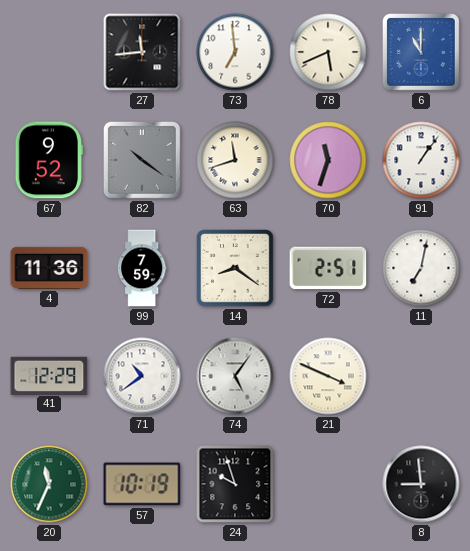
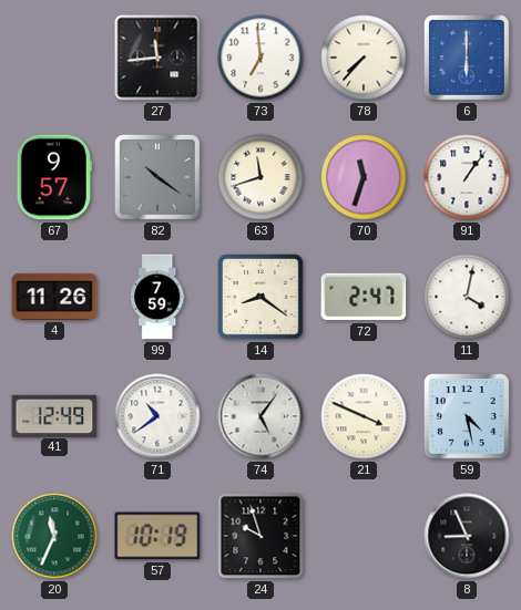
78: 5:41 -> 7:37 (364, 58)
6: 11:00 -> 6:00 (468, 59)
67: 9:52 -> 9:57 (53, 177)
4: 11:36 -> 11:26 (54, 297)
72: 2:51 -> 2:47 (364, 297)
11: 7:02 -> 4:02 (467, 297)
41: 12:29 -> 12:49 (54, 415)
59: none -> 4:28 (468, 417)
8: 8:59 -> 8:56 (467, 536)
